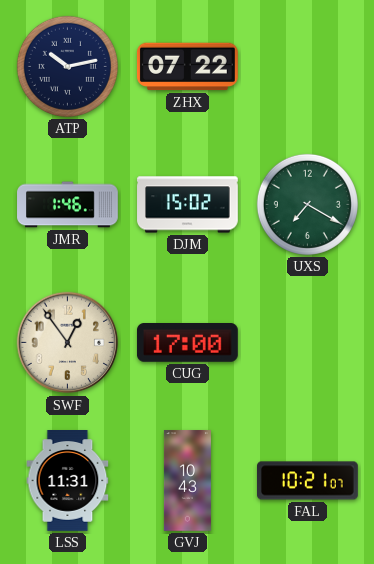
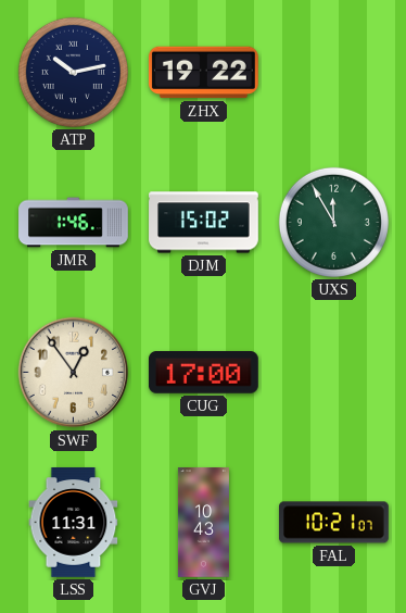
ZHX: 07:22 -> 19:22 (204, 73)
UXS: 7:20 -> 11:55 (333, 222)
